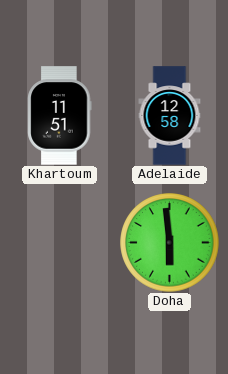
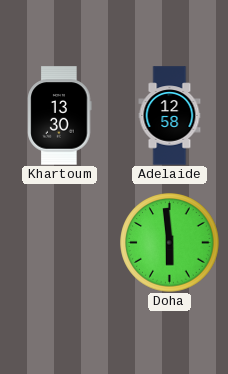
Khartoum: 11:51 -> 13:30 (60, 116)
